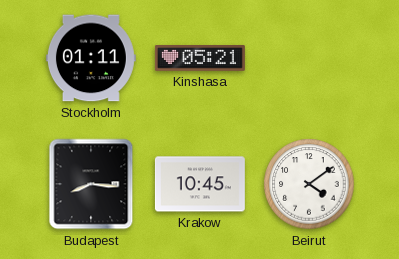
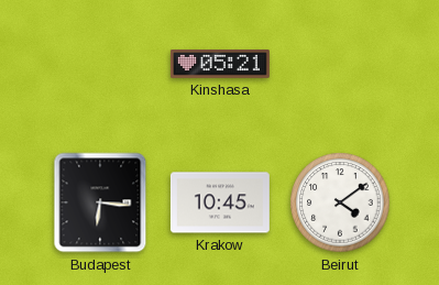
Stockholm: 01:11 -> none (91, 58)
Budapest: 8:16 -> 6:16 (100, 202)
